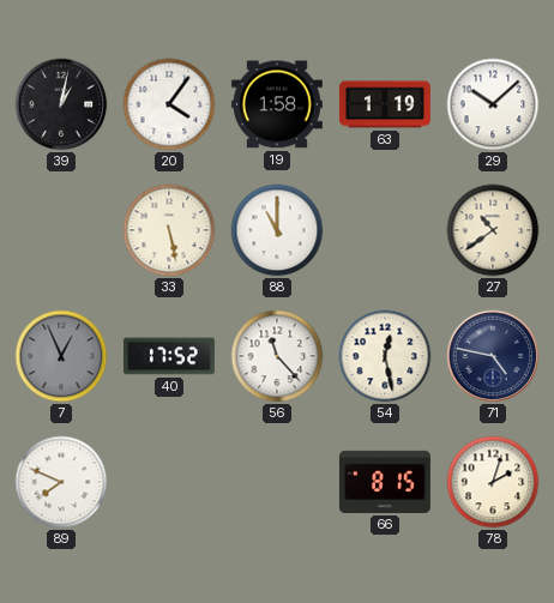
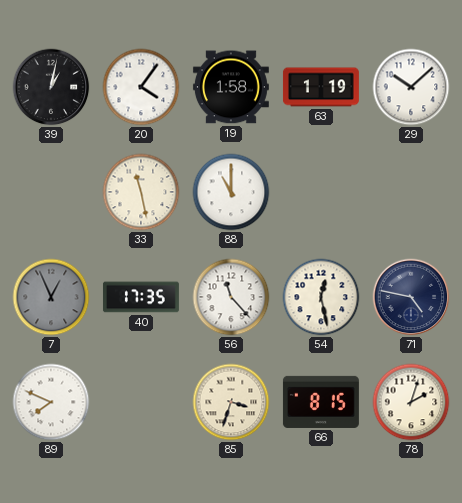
33: 5:28 -> 11:28 (141, 192)
27: 10:39 -> none (493, 230)
40: 17:52 -> 17:35 (141, 297)
85: none -> 3:33 (231, 402)
